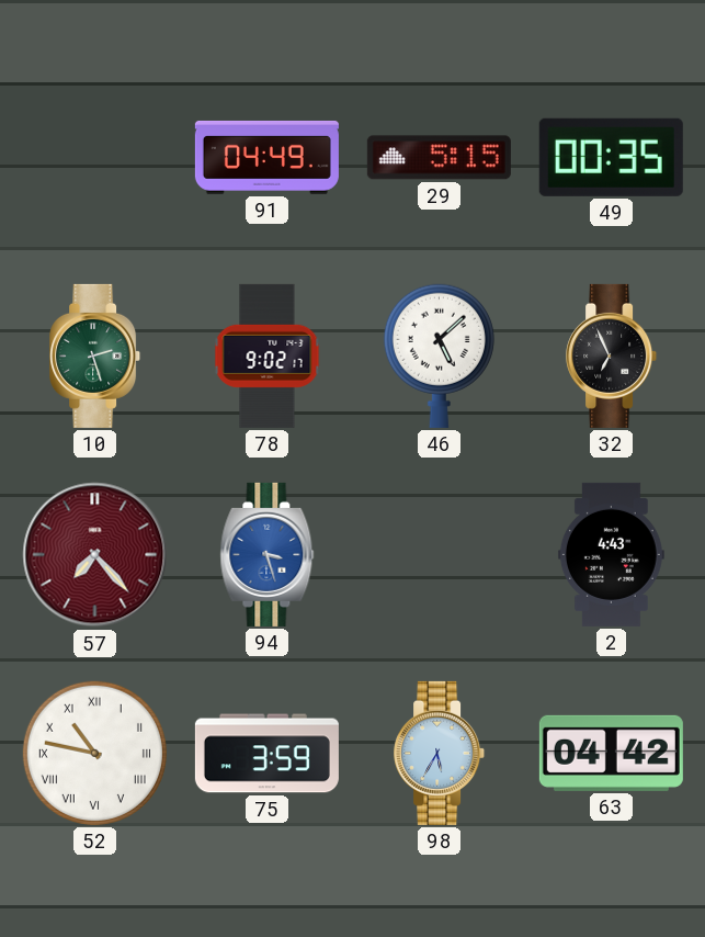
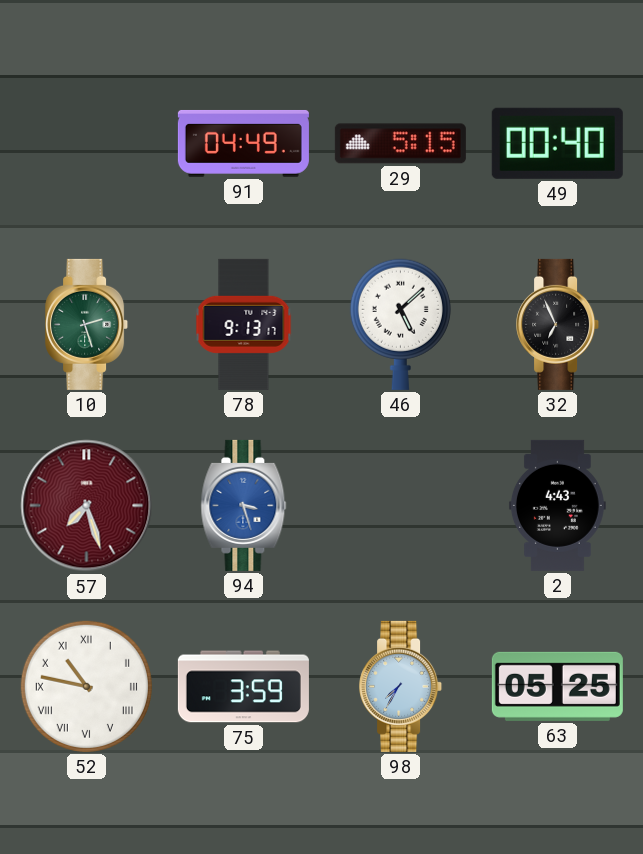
49: 00:35 -> 00:40 (557, 143)
78: 9:02 -> 9:13 (244, 324)
57: 7:23 -> 7:27 (87, 506)
98: 5:35 -> 7:35 (401, 686)
63: 04:42 -> 05:25 (557, 686)
